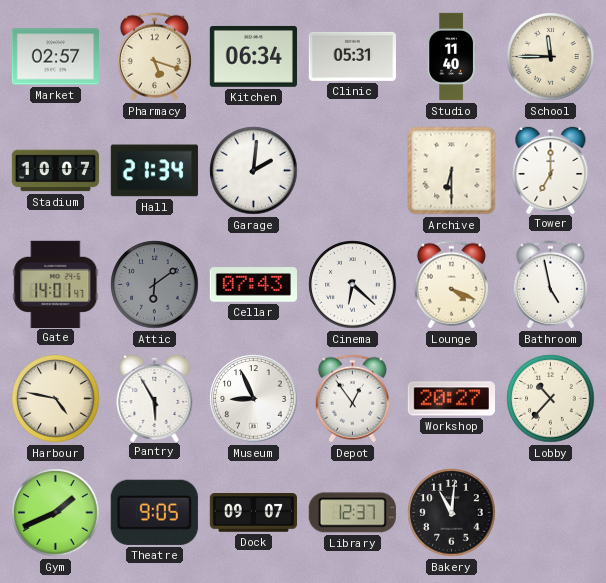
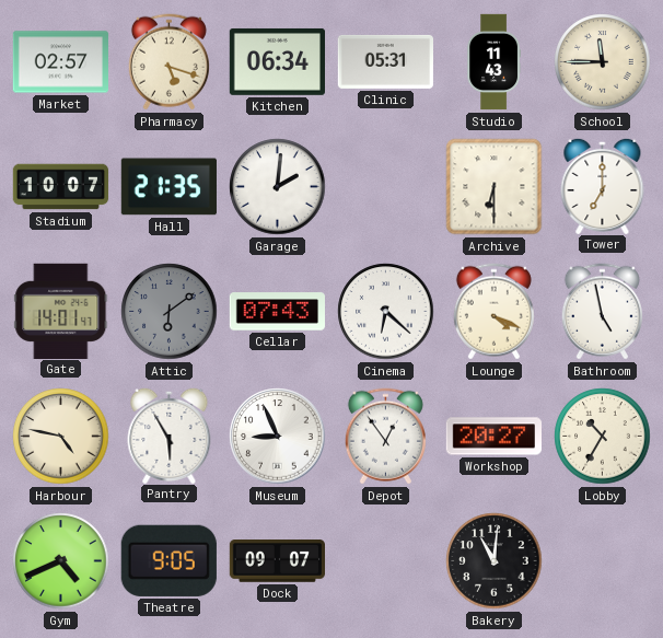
Studio: 11:40 -> 11:43 (493, 62)
Hall: 21:34 -> 21:35 (168, 187)
Lobby: 10:37 -> 10:35 (603, 437)
Gym: 1:41 -> 4:41 (61, 561)
Library: 12:37 -> none (352, 513)
